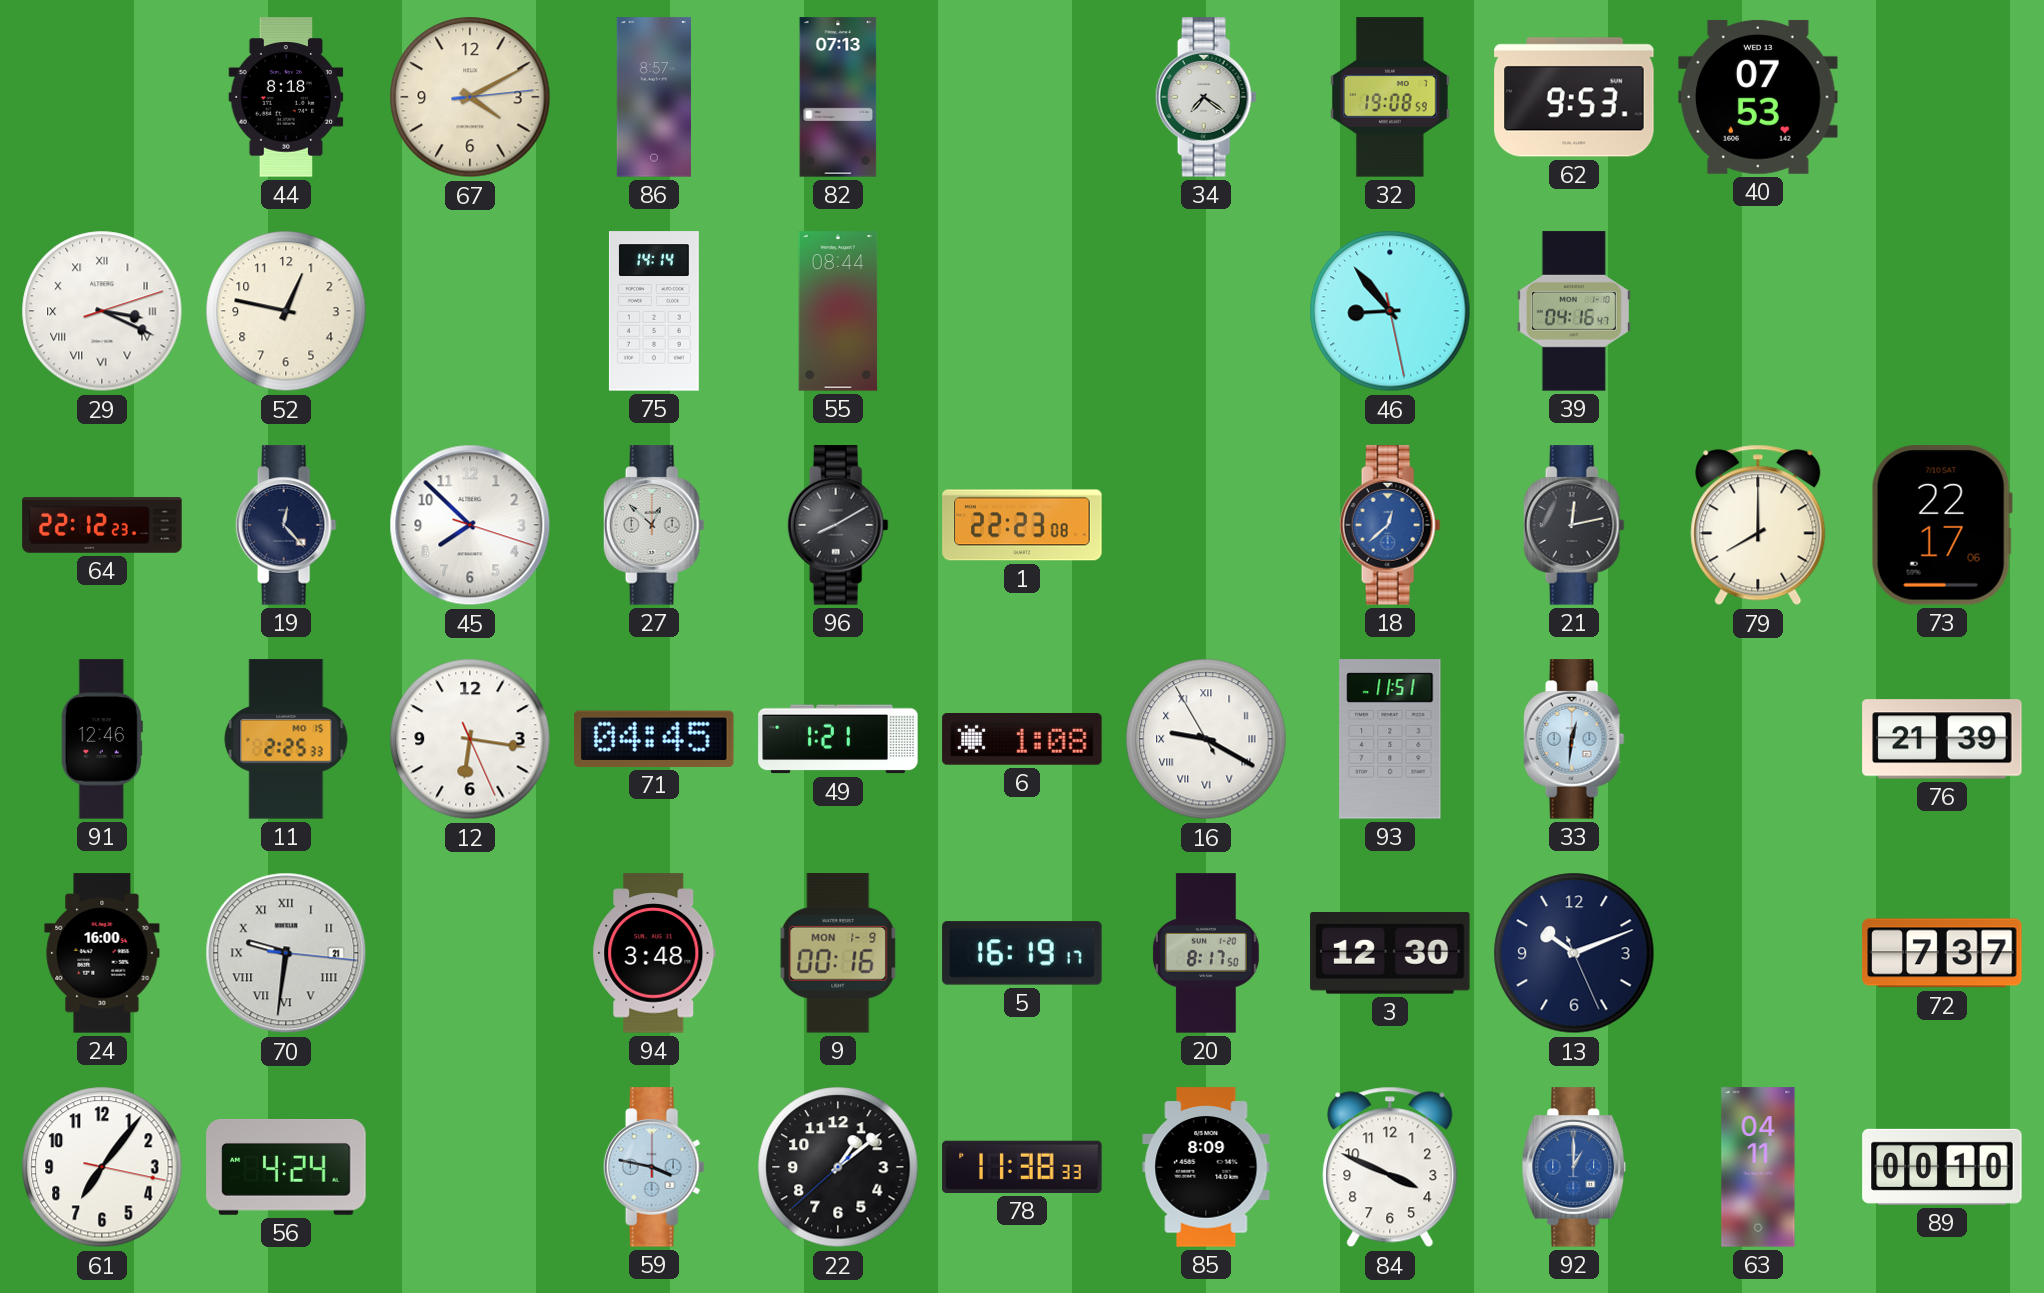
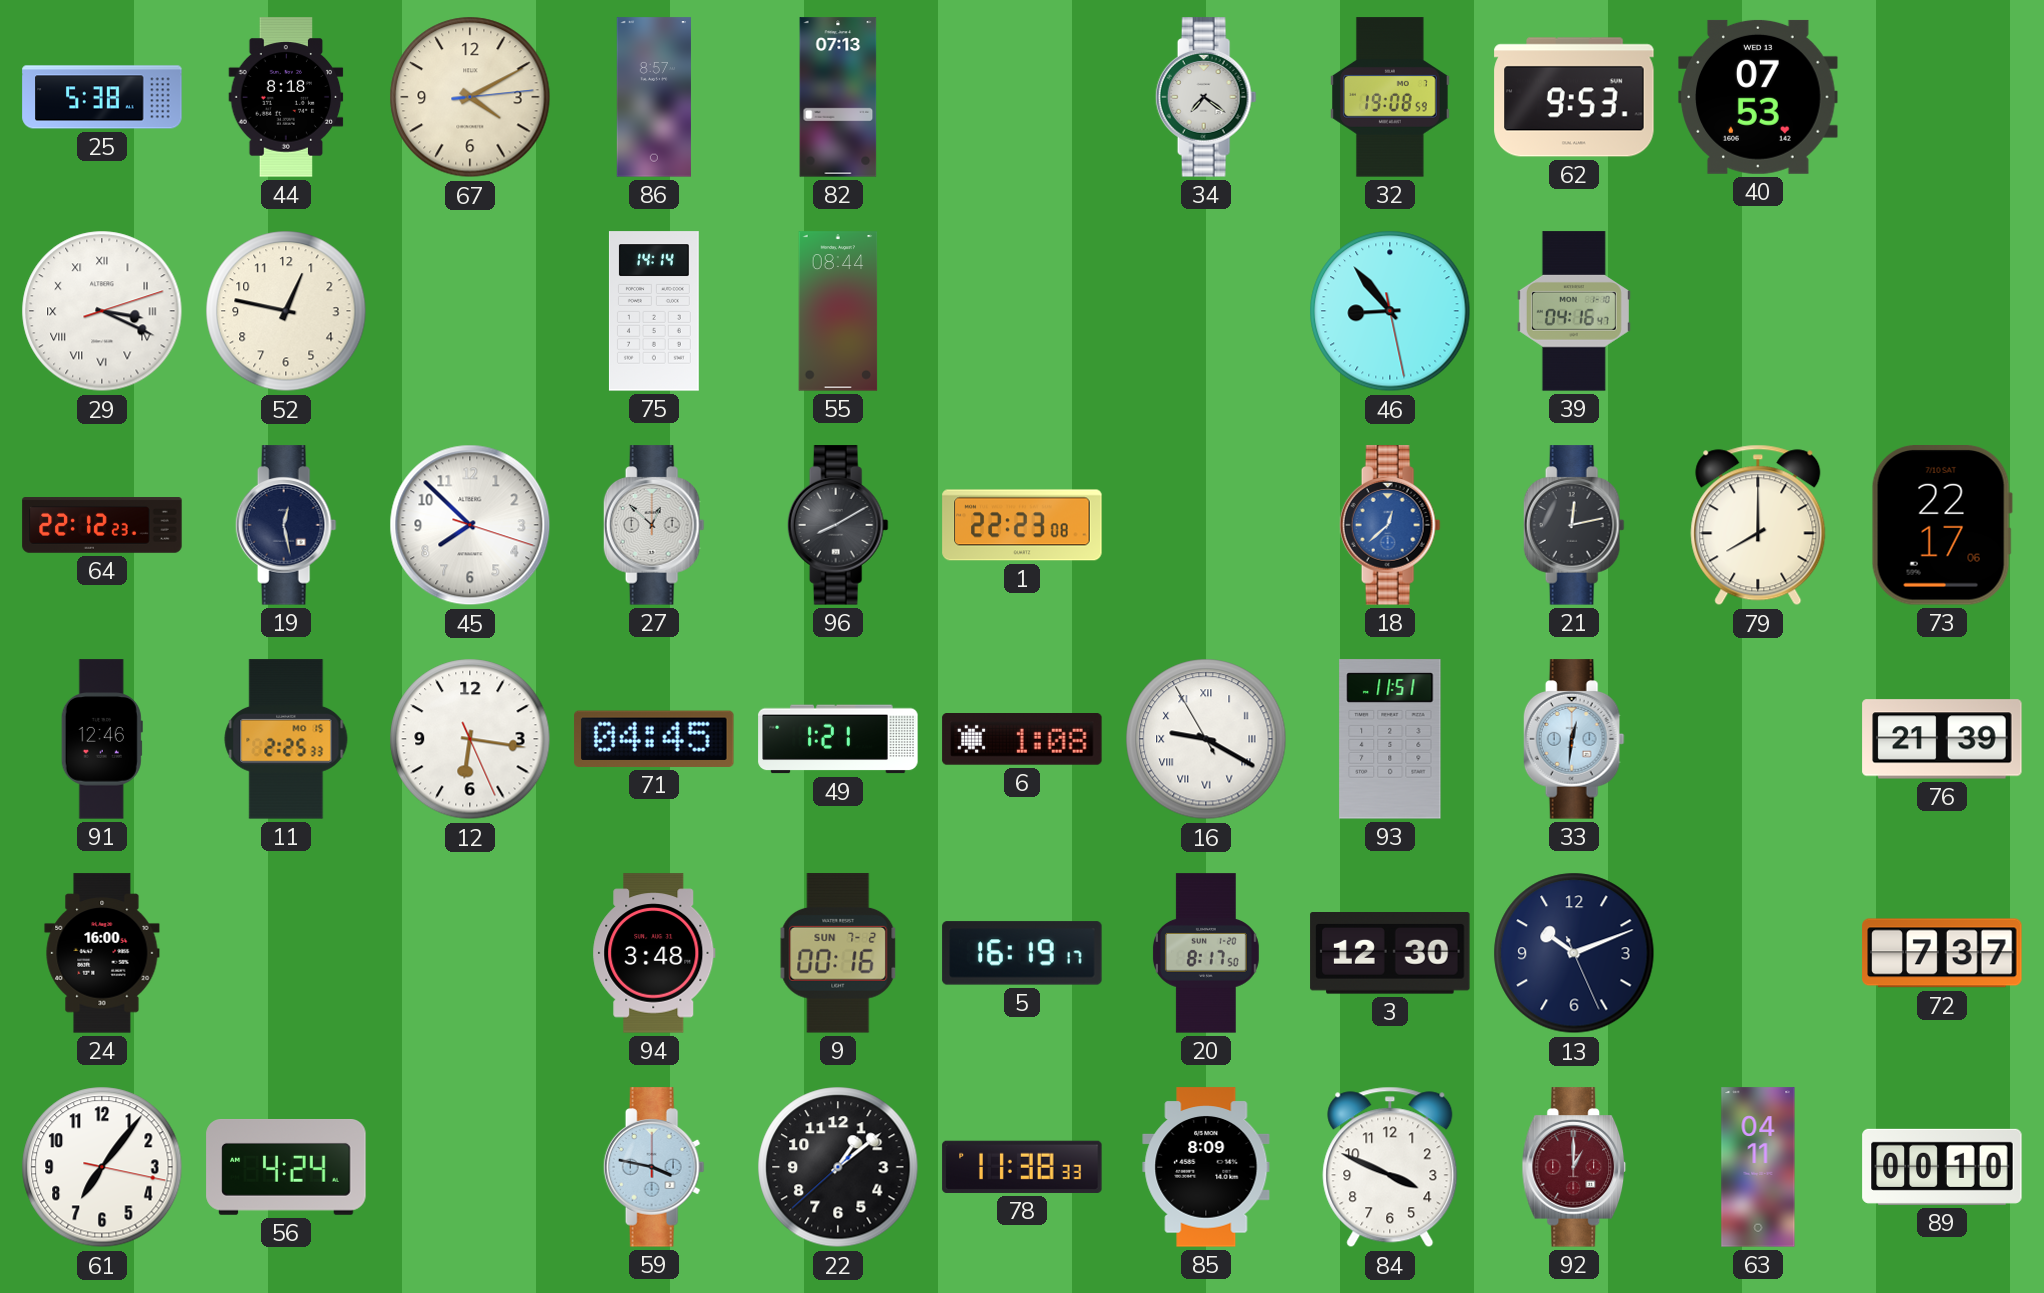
25: none -> 5:38 (102, 97)
19: 12:23 -> 12:28 (286, 525)
70: 9:31 -> none (286, 953)
9 date: MON 1-9 -> SUN 7-2 (838, 953)
92 dial: blue -> burgundy (1574, 1167)
